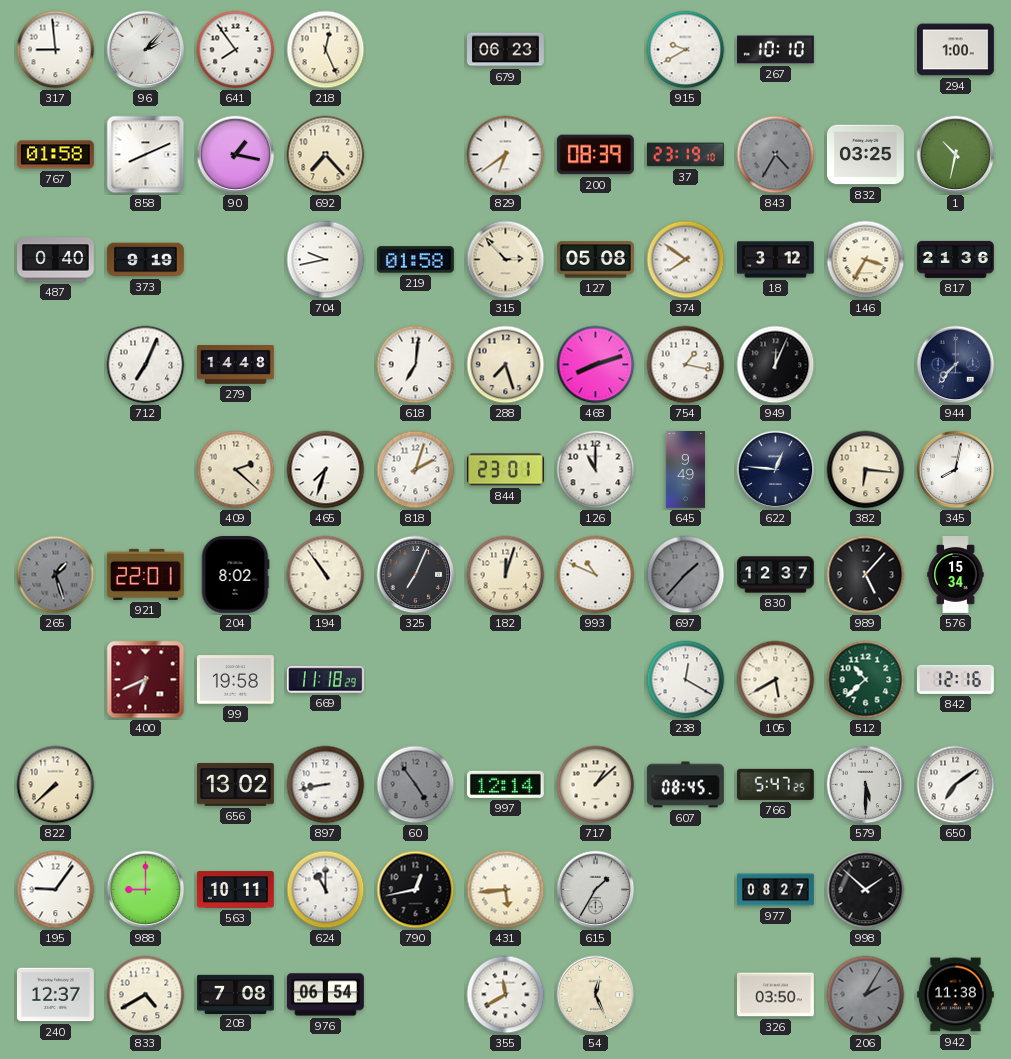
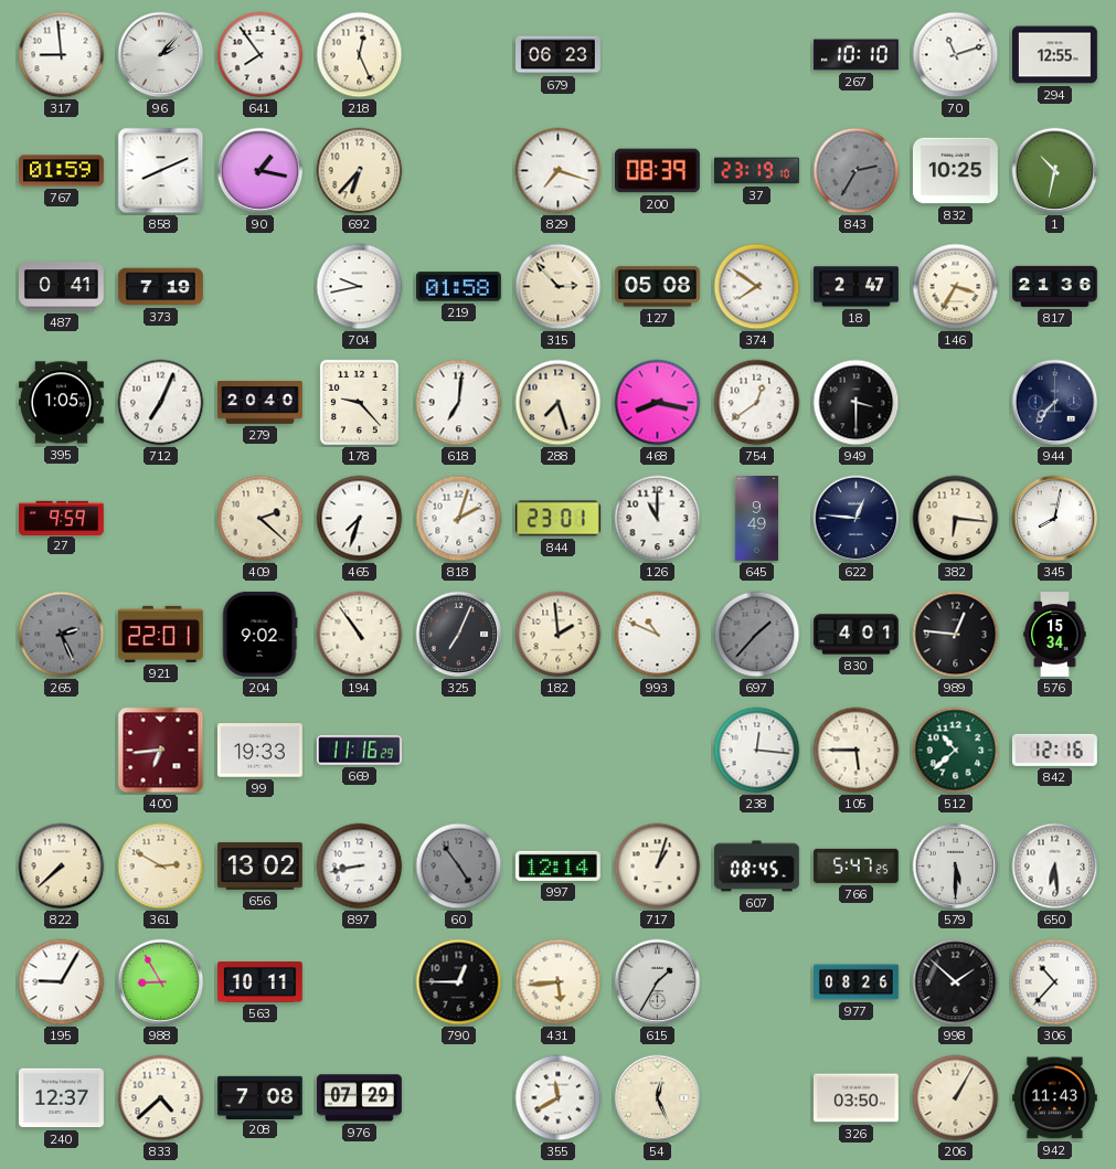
915: 9:40 -> none (686, 50)
70: none -> 11:12 (956, 55)
294: 1:00 -> 12:55 (1055, 55)
767: 01:58 -> 01:59 (62, 171)
692: 7:23 -> 6:37 (360, 171)
829: 6:39 -> 7:18 (559, 171)
843: 4:35 -> 2:35 (857, 171)
832: 03:25 -> 10:25 (955, 171)
487: 0:40 -> 0:41 (61, 287)
373: 9:19 -> 7:19 (160, 287)
18: 3:12 -> 2:47 (857, 287)
395: none -> 1:05 (62, 403)
279: 14:48 -> 20:40 (261, 403)
178: none -> 9:23 (359, 402)
468: 8:12 -> 8:17 (658, 403)
754: 1:17 -> 12:39 (757, 403)
949: 12:04 -> 3:30 (857, 403)
27: none -> 9:59 (62, 518)
265: 1:27 -> 2:26 (62, 635)
204: 8:02 -> 9:02 (259, 634)
182: 12:03 -> 1:59 (559, 635)
830: 12:37 -> 4:01 (857, 635)
989: 5:07 -> 12:46 (956, 635)
400: 6:41 -> 6:44 (161, 751)
99: 19:58 -> 19:33 (259, 751)
669: 11:18 -> 11:16 (359, 751)
238: 12:20 -> 12:16 (757, 751)
105: 5:40 -> 5:45 (857, 751)
361: none -> 2:50 (161, 867)
717: 1:08 -> 1:03 (658, 867)
650: 7:09 -> 6:29 (1055, 867)
195: 9:06 -> 9:05 (62, 982)
988: 9:00 -> 8:55 (161, 982)
624: 11:00 -> none (326, 890)
790: 12:43 -> 12:45 (459, 982)
977: 08:27 -> 08:26 (857, 982)
306: none -> 10:37 (1055, 982)
833: 4:40 -> 4:38 (161, 1098)
976: 06:54 -> 07:29 (359, 1098)
206: 2:05 -> 1:05 (956, 1098)
206 dial: grey -> cream (956, 1098)
942: 11:38 -> 11:43 (1054, 1098)
